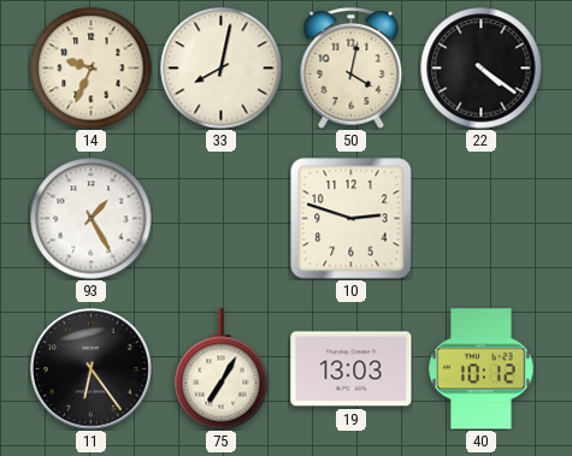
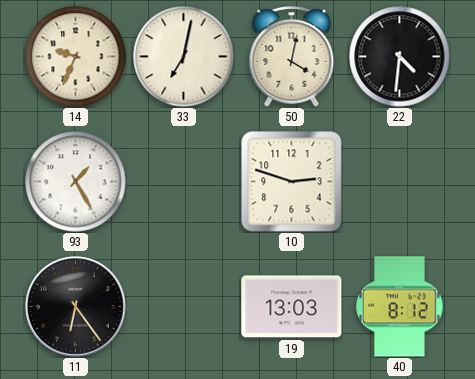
33: 8:02 -> 7:02 (184, 57)
22: 4:21 -> 4:31 (400, 57)
75: 7:05 -> none (222, 369)
40: 10:12 -> 8:12 (400, 307)
